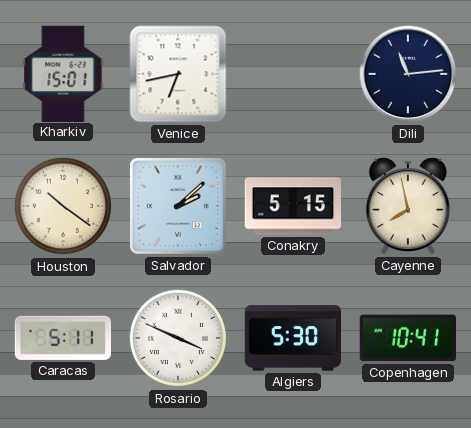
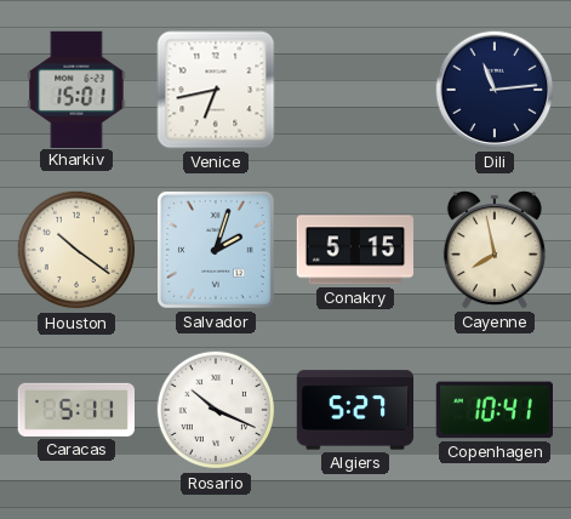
Salvador: 2:08 -> 2:03 (216, 250)
Rosario: 3:49 -> 10:19 (216, 410)
Algiers: 5:30 -> 5:27 (355, 410)
